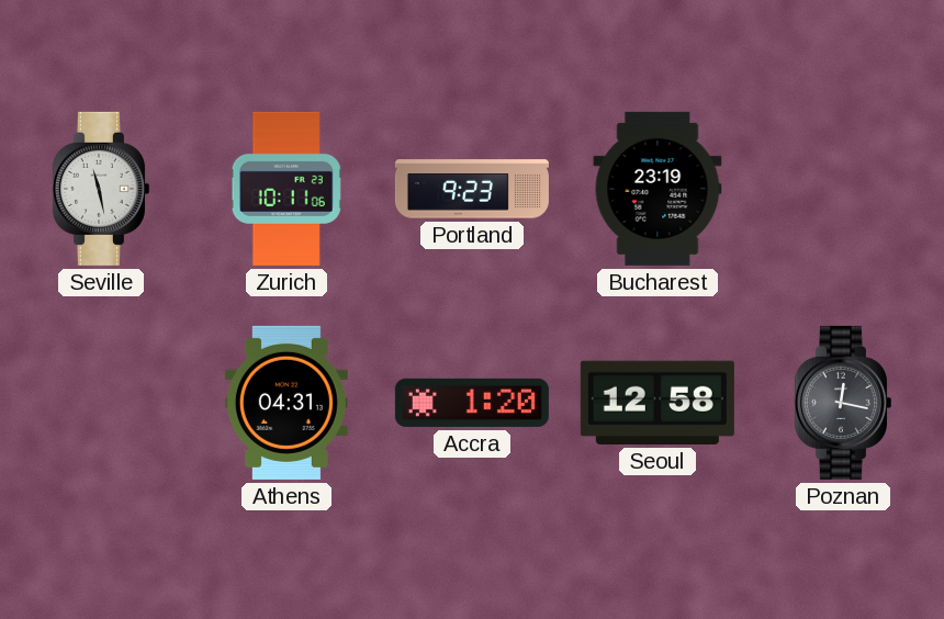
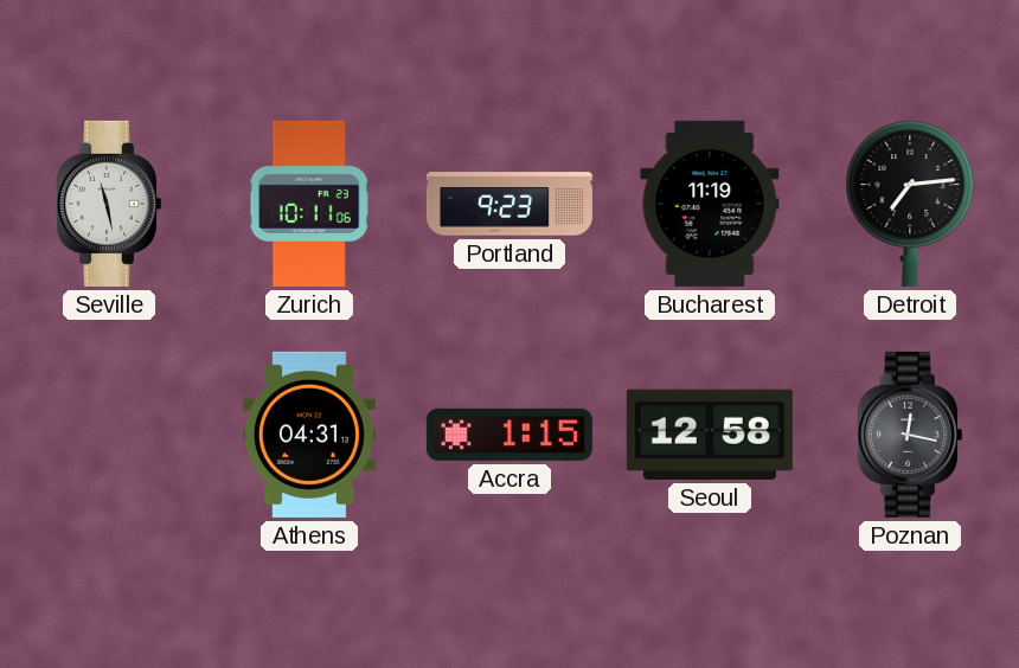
Bucharest: 23:19 -> 11:19 (710, 204)
Detroit: none -> 7:14 (910, 204)
Accra: 1:20 -> 1:15 (509, 435)
